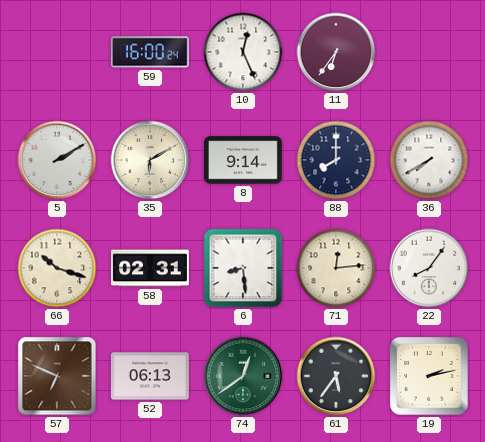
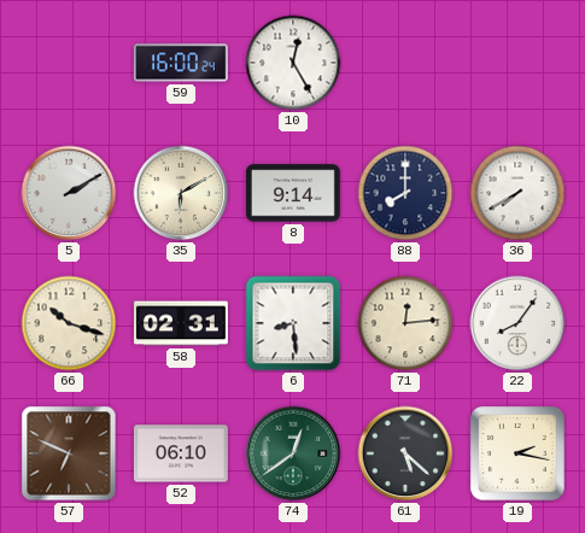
10: 12:26 -> 12:25 (293, 63)
11: 6:36 -> none (336, 52)
52: 06:13 -> 06:10 (181, 453)
61: 5:36 -> 5:22 (405, 453)
19: 2:13 -> 2:17 (517, 453)
